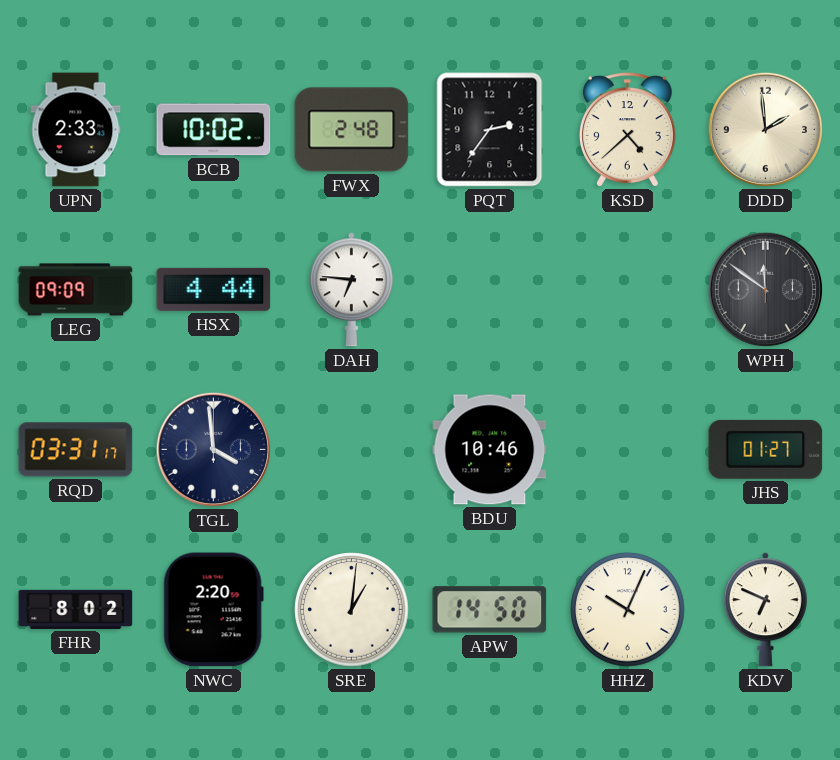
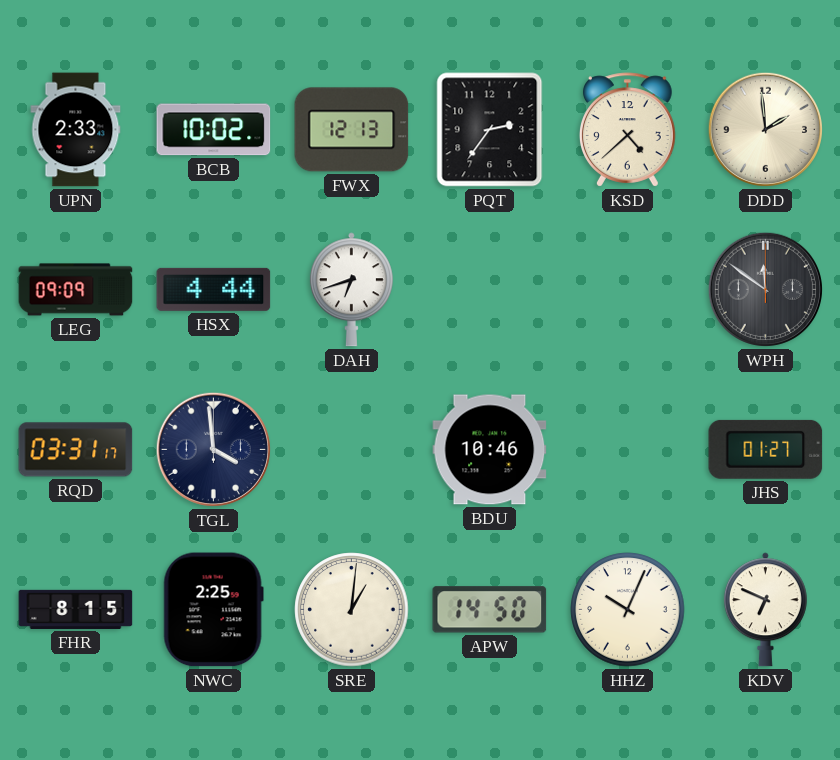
FWX: 2:48 -> 12:13 (352, 130)
DAH: 6:46 -> 6:42 (351, 290)
FHR: 8:02 -> 8:15 (76, 609)
NWC: 2:20 -> 2:25 (213, 610)
